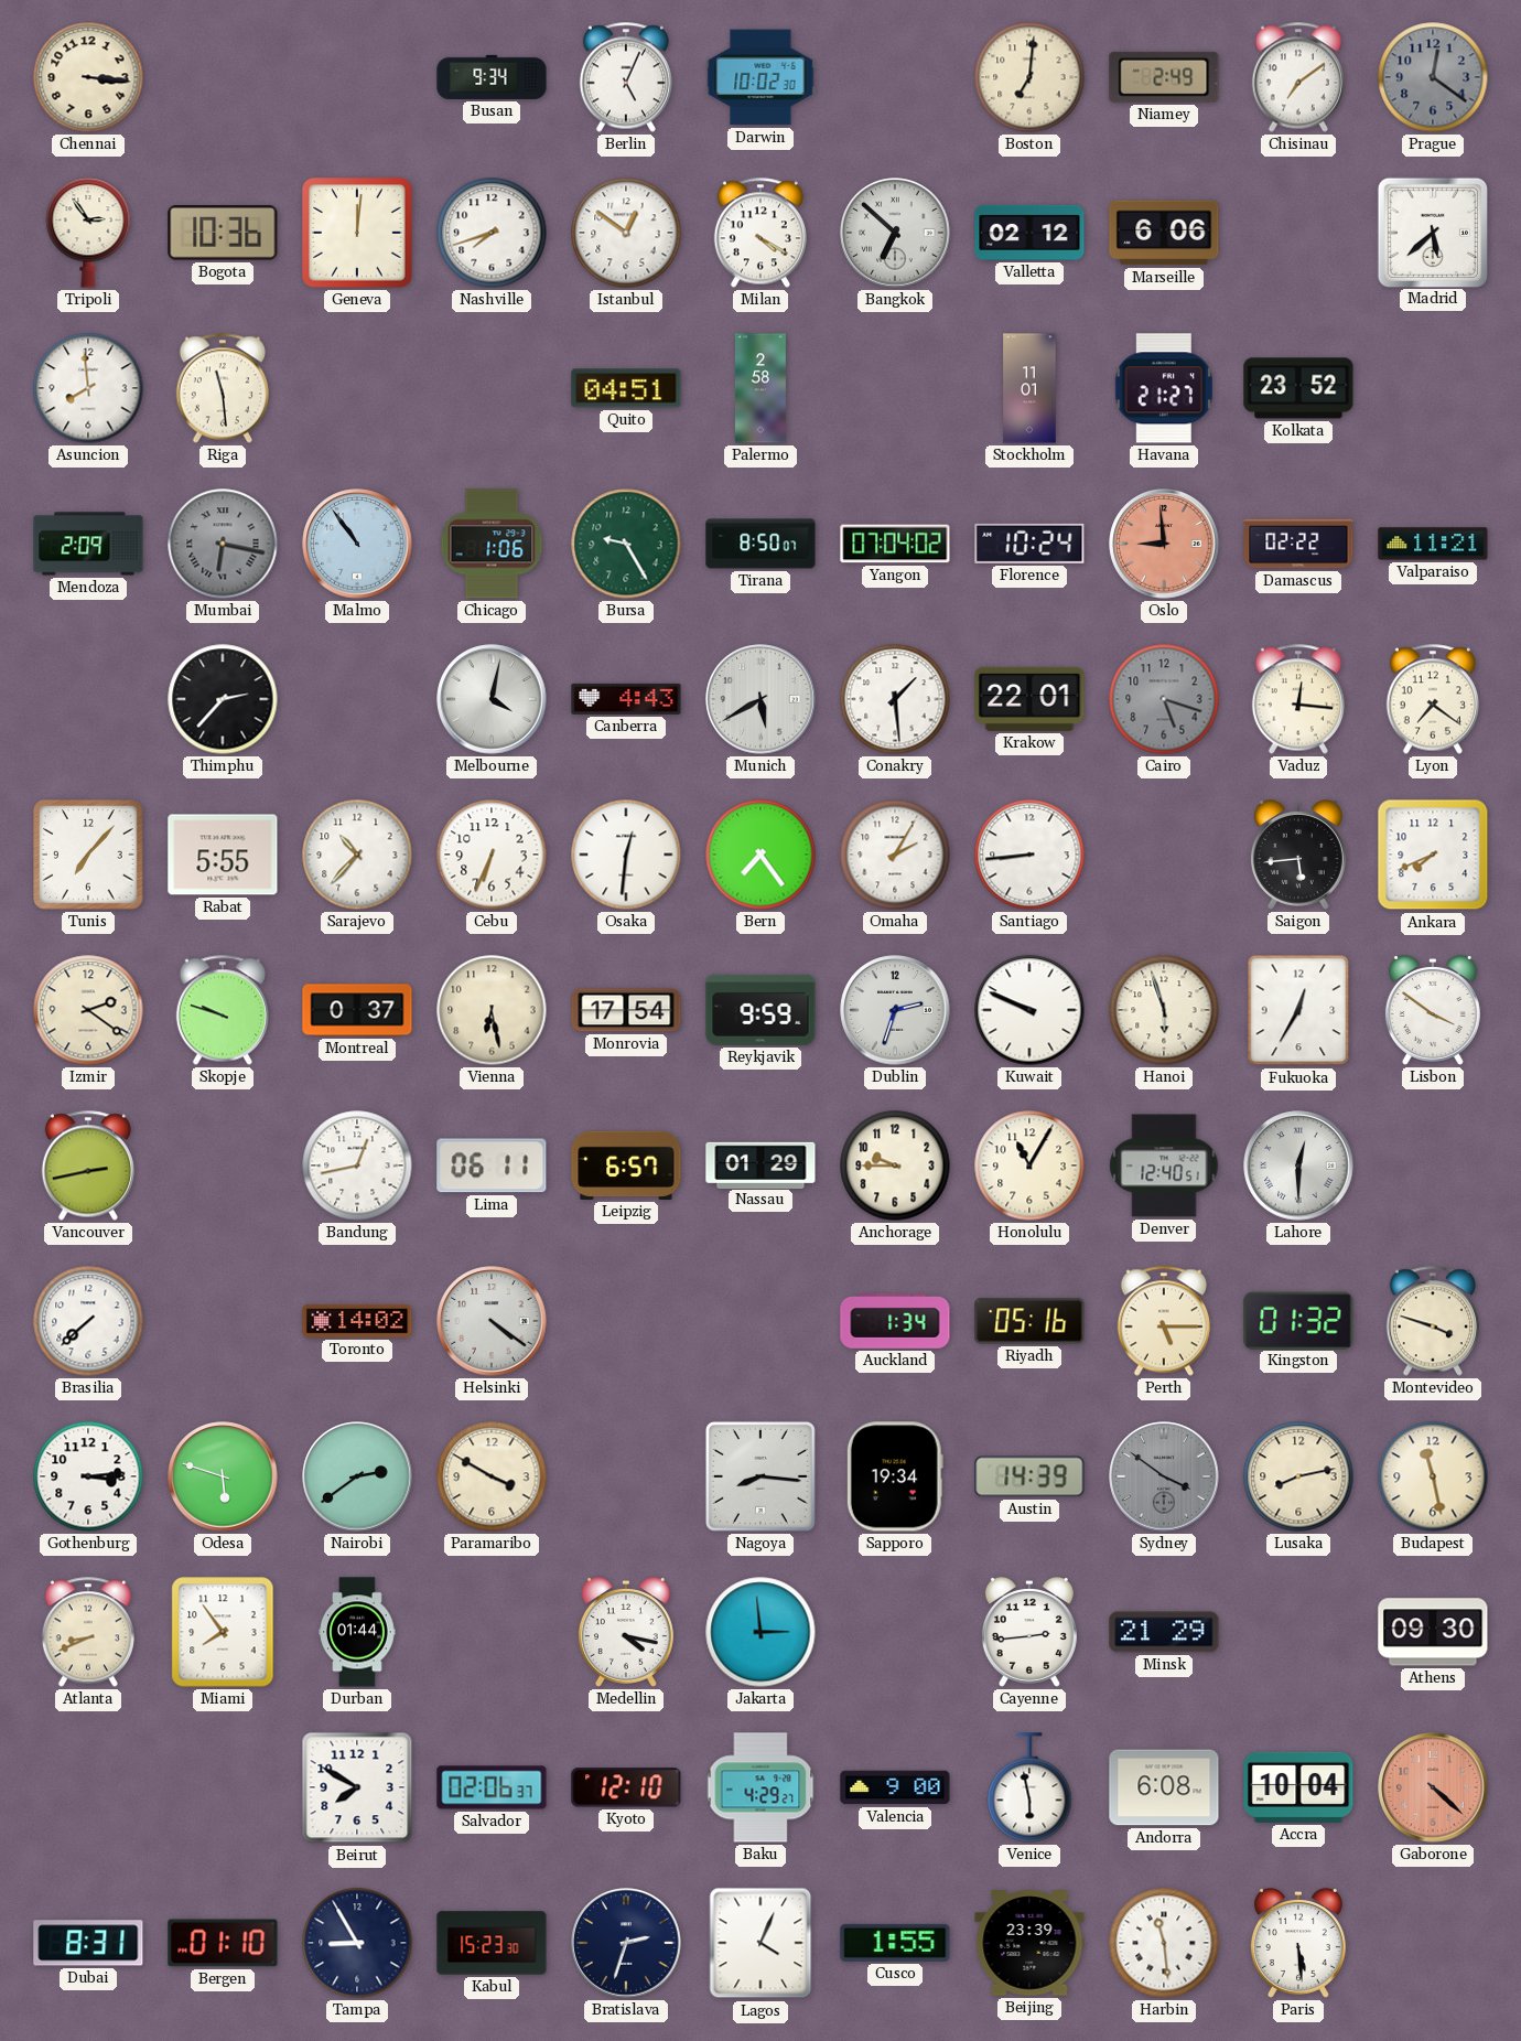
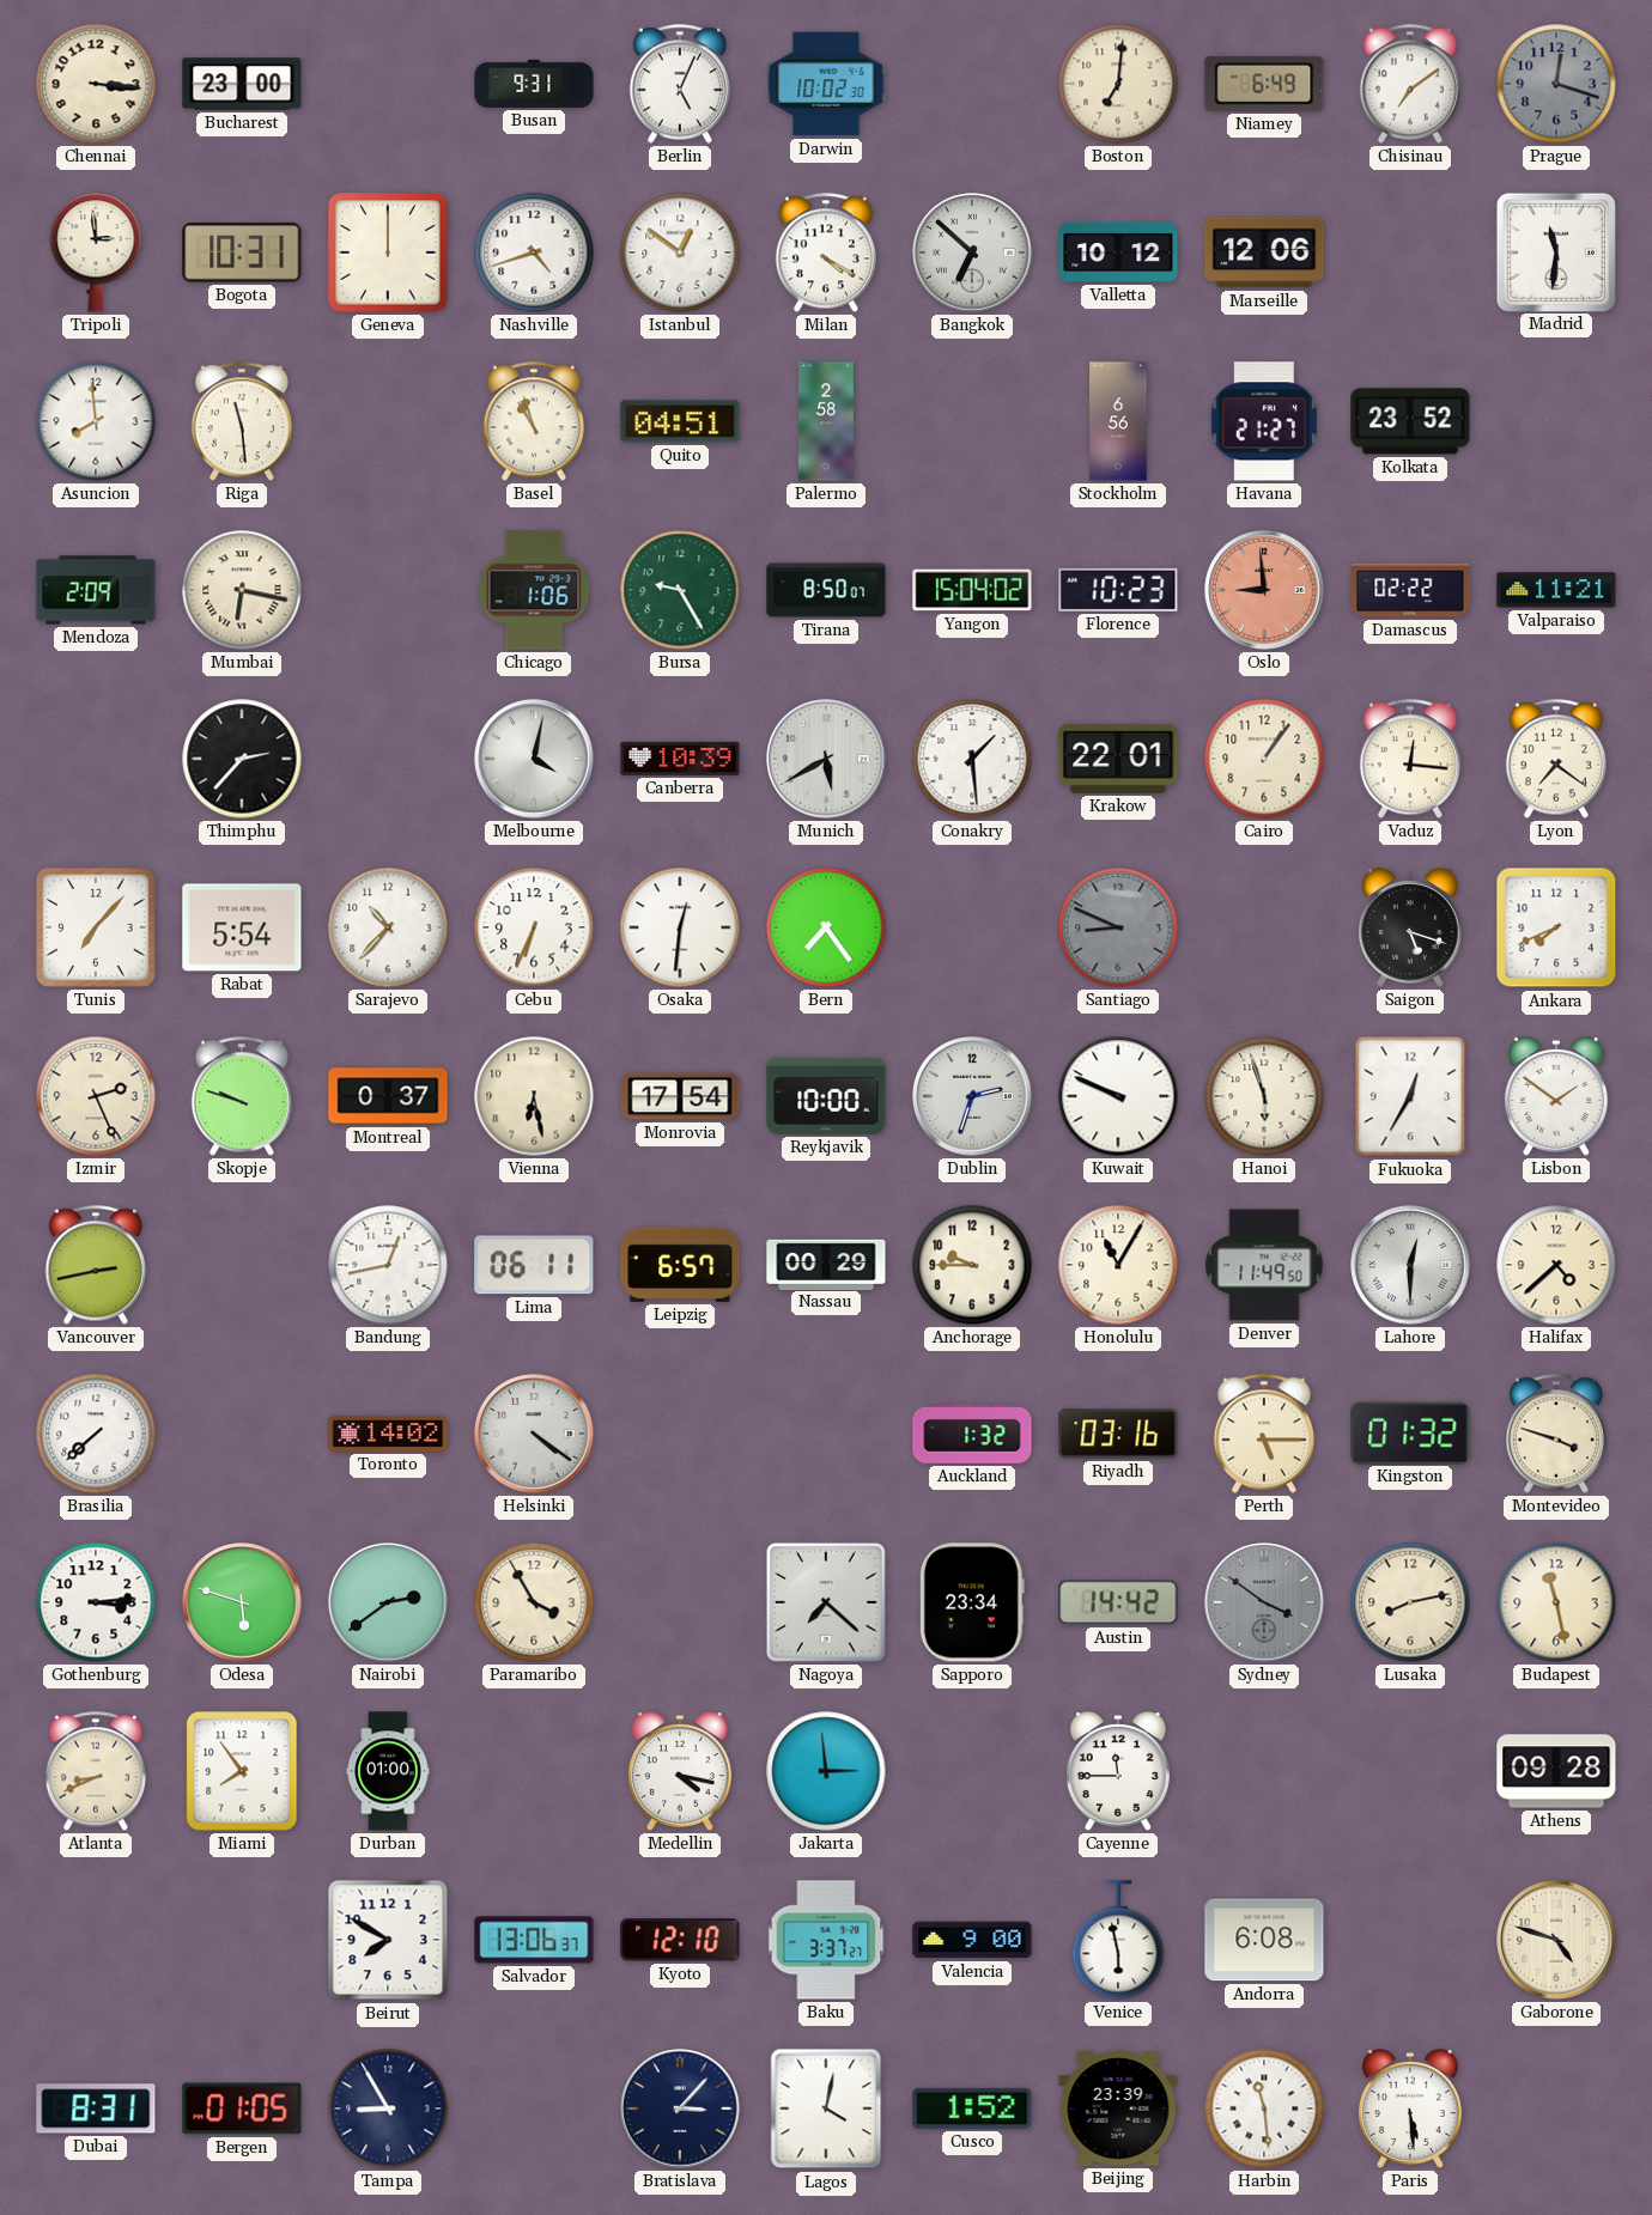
Bucharest: none -> 23:00 (242, 84)
Busan: 9:34 -> 9:31 (534, 84)
Niamey: 2:49 -> 6:49 (1264, 84)
Prague: 12:21 -> 12:18 (1556, 84)
Tripoli: 2:54 -> 2:59 (96, 252)
Bogota: 10:36 -> 10:31 (242, 252)
Geneva: 12:01 -> 12:00 (388, 252)
Nashville: 7:42 -> 4:42 (534, 252)
Valletta: 02:12 -> 10:12 (1118, 252)
Marseille: 6:06 -> 12:06 (1264, 252)
Madrid: 5:38 -> 11:31 (1555, 251)
Basel: none -> 10:57 (534, 421)
Stockholm: 11:01 -> 6:56 (1118, 421)
Mumbai dial: grey -> cream (242, 590)
Malmo: 10:54 -> none (357, 544)
Yangon: 07:04 -> 15:04 (972, 590)
Florence: 10:24 -> 10:23 (1118, 590)
Canberra: 4:43 -> 10:39 (680, 759)
Cairo: 5:18 -> 1:06 (1264, 759)
Cairo dial: grey -> cream (1264, 759)
Rabat: 5:55 -> 5:54 (242, 927)
Omaha: 2:05 -> none (895, 855)
Santiago: 8:44 -> 8:49 (1118, 927)
Santiago dial: white -> grey (1118, 927)
Saigon: 5:44 -> 5:18 (1410, 929)
Izmir: 2:21 -> 2:26 (96, 1096)
Reykjavik: 9:59 -> 10:00 (826, 1096)
Lisbon: 3:51 -> 1:51 (1556, 1097)
Nassau: 01:29 -> 00:29 (826, 1264)
Denver: 12:40 -> 11:49 (1264, 1265)
Halifax: none -> 4:38 (1556, 1265)
Auckland: 1:34 -> 1:32 (972, 1434)
Riyadh: 05:16 -> 03:16 (1118, 1434)
Paramaribo: 3:50 -> 3:55 (534, 1602)
Nagoya: 8:16 -> 7:22 (826, 1602)
Sapporo: 19:34 -> 23:34 (972, 1602)
Austin: 14:39 -> 14:42 (1118, 1602)
Durban: 01:44 -> 01:00 (388, 1771)
Cayenne: 2:44 -> 11:45 (1118, 1772)
Minsk: 21:29 -> none (1164, 1632)
Athens: 09:30 -> 09:28 (1556, 1771)
Salvador: 02:06 -> 13:06 (534, 1940)
Baku: 4:29 -> 3:37 (826, 1940)
Accra: 10:04 -> none (1298, 1787)
Gaborone: 4:22 -> 4:48 (1556, 1940)
Gaborone dial: salmon -> cream (1556, 1940)
Bergen: 01:10 -> 01:05 (242, 2108)
Kabul: 15:23 -> none (492, 1943)
Bratislava: 2:33 -> 3:07 (680, 2108)
Lagos: 4:04 -> 4:02 (826, 2108)
Cusco: 1:55 -> 1:52 (972, 2108)
